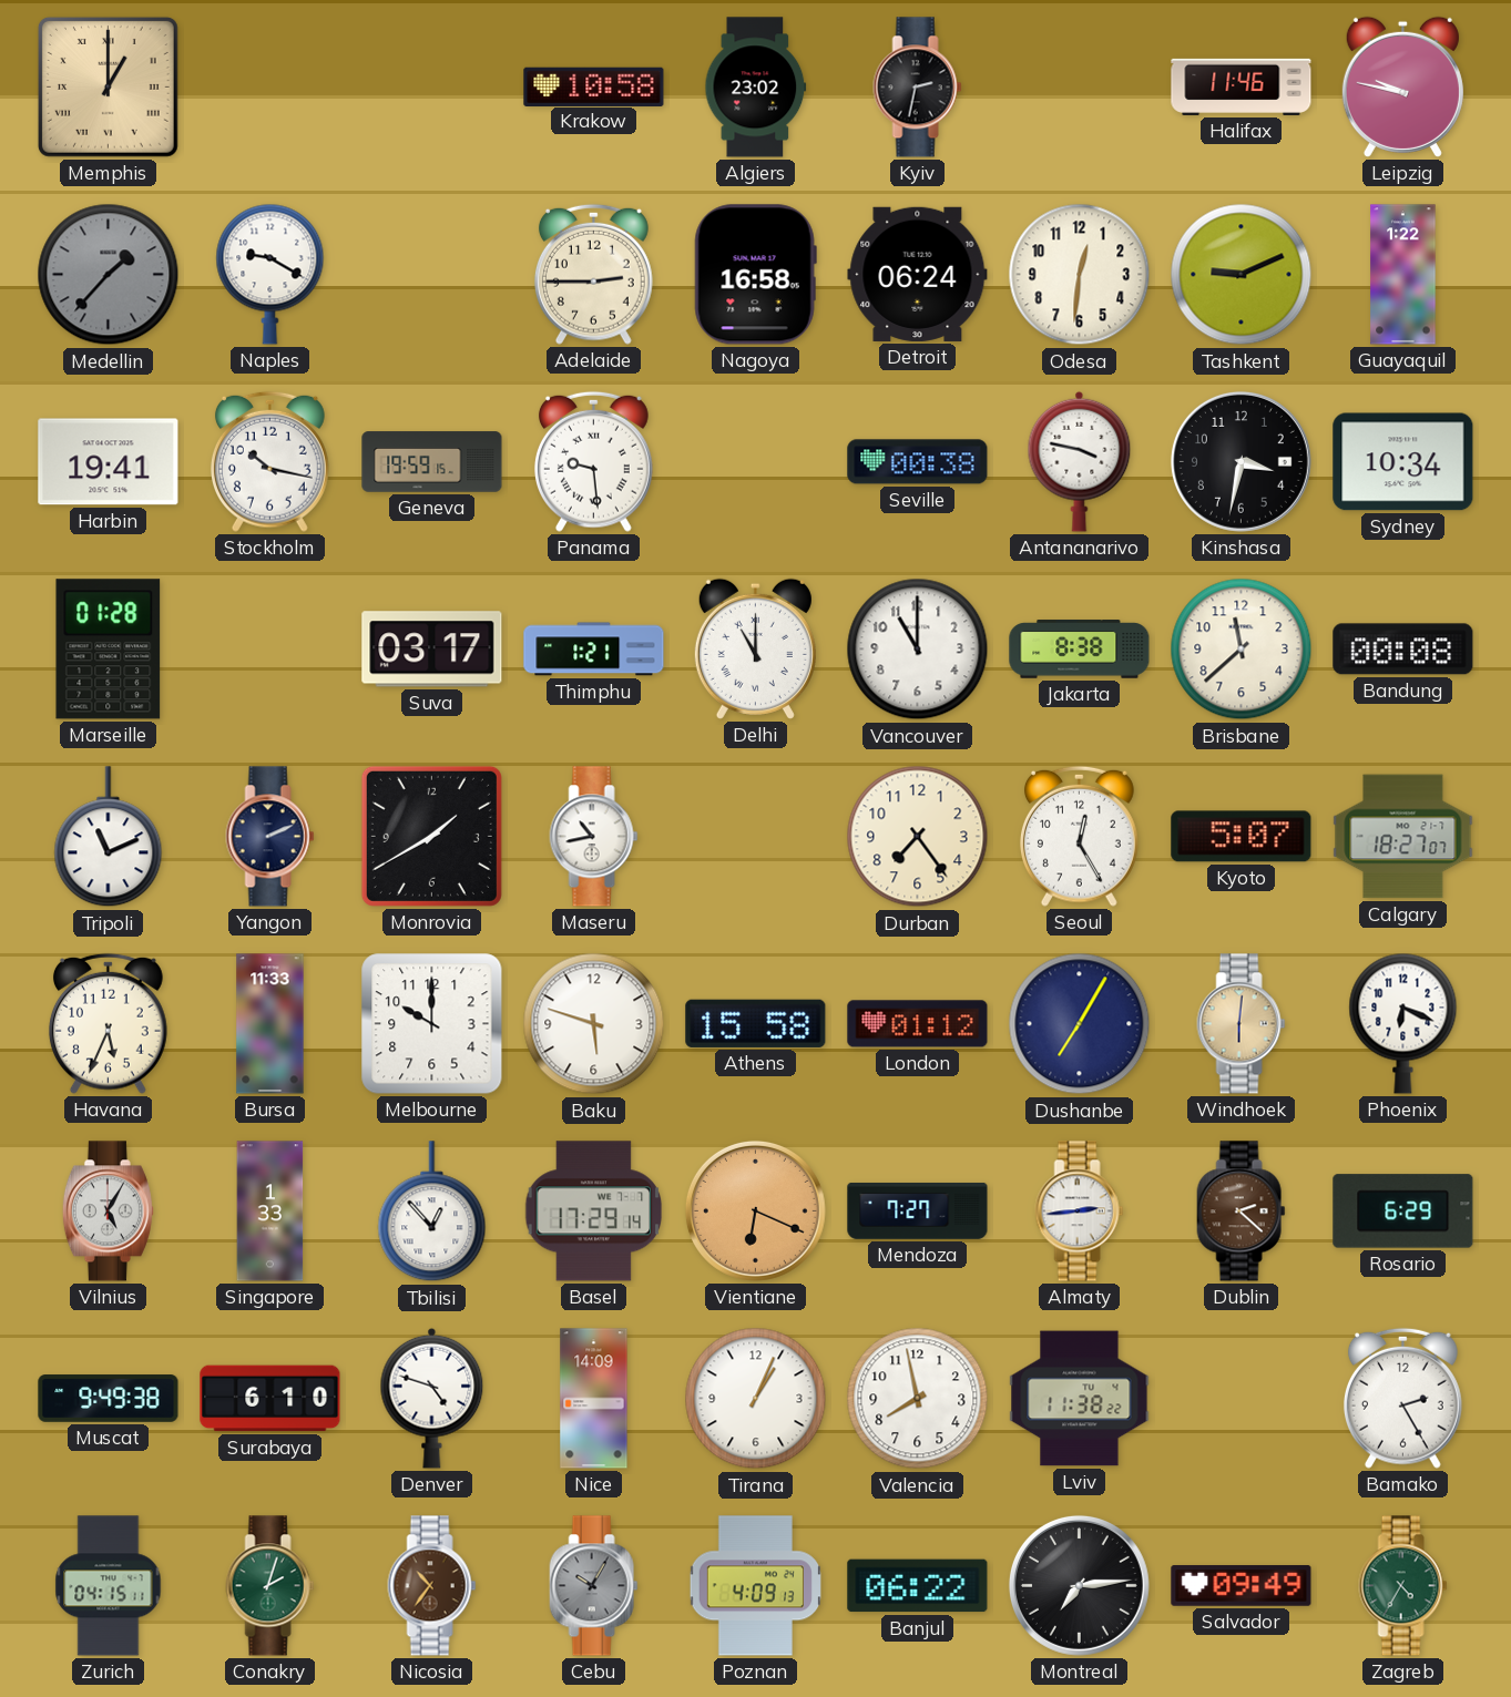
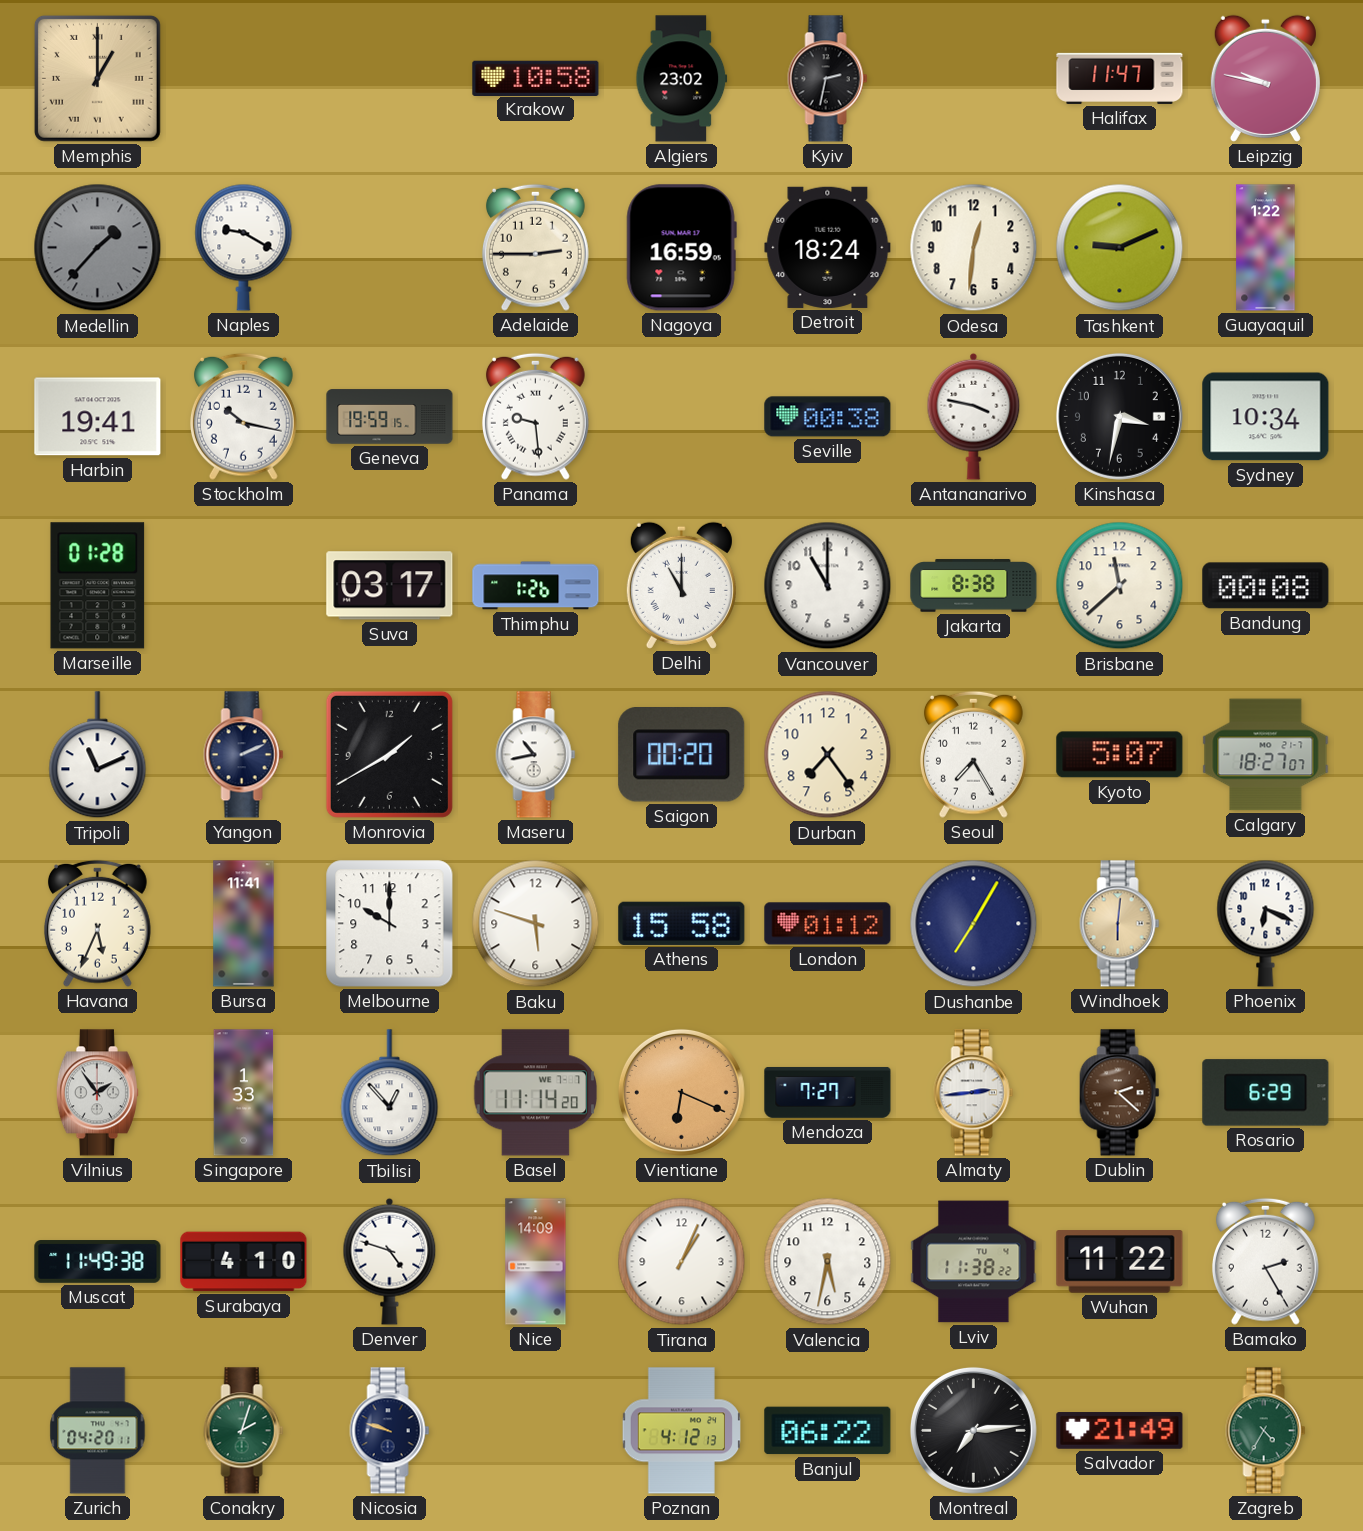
Halifax: 11:46 -> 11:47 (1120, 78)
Nagoya: 16:58 -> 16:59 (681, 248)
Detroit: 06:24 -> 18:24 (828, 247)
Thimphu: 1:21 -> 1:26 (536, 586)
Saigon: none -> 00:20 (682, 755)
Seoul: 12:25 -> 7:25 (973, 754)
Bursa: 11:33 -> 11:41 (244, 924)
Vilnius: 5:05 -> 1:54 (97, 1093)
Basel: 17:29 -> 11:14 (536, 1093)
Muscat: 9:49 -> 11:49 (98, 1262)
Surabaya: 6:10 -> 4:10 (244, 1262)
Valencia: 7:58 -> 5:32 (828, 1262)
Wuhan: none -> 11:22 (1120, 1262)
Zurich: 04:15 -> 04:20 (98, 1431)
Nicosia: 10:36 -> 9:48 (390, 1431)
Nicosia dial: brown -> navy (390, 1431)
Cebu: 10:05 -> none (594, 1586)
Poznan: 4:09 -> 4:12 (681, 1431)
Salvador: 09:49 -> 21:49 (1120, 1431)
